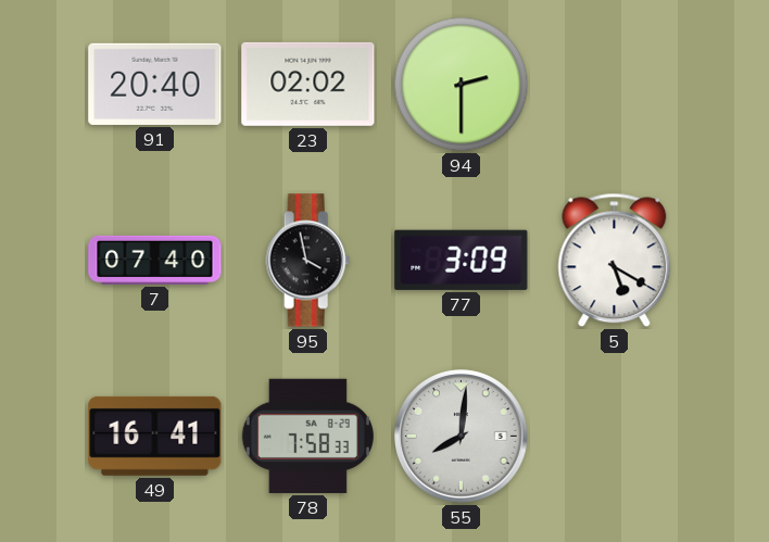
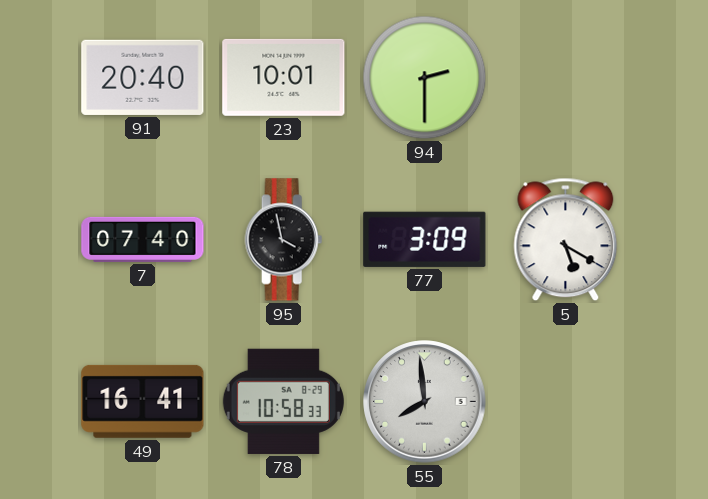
23: 02:02 -> 10:01 (284, 77)
78: 7:58 -> 10:58 (283, 401)
55: 8:01 -> 7:59 (425, 402)
